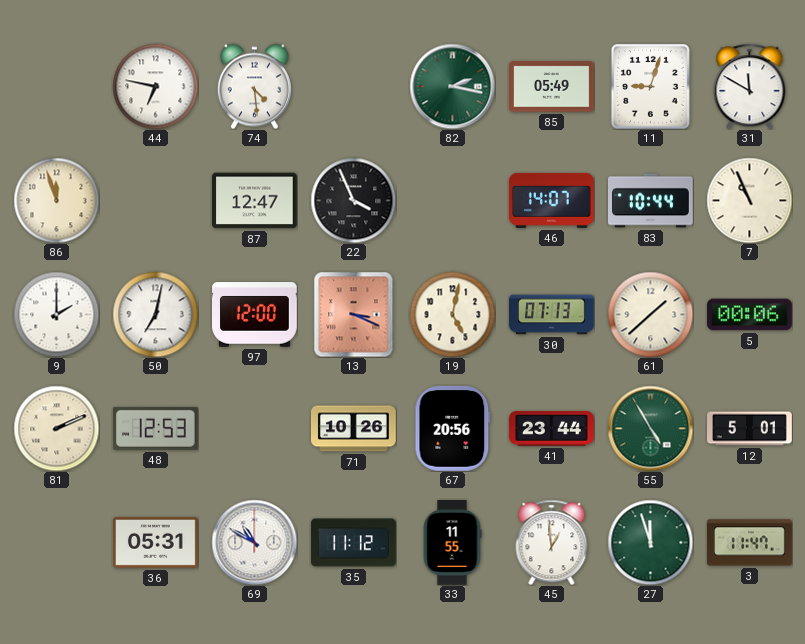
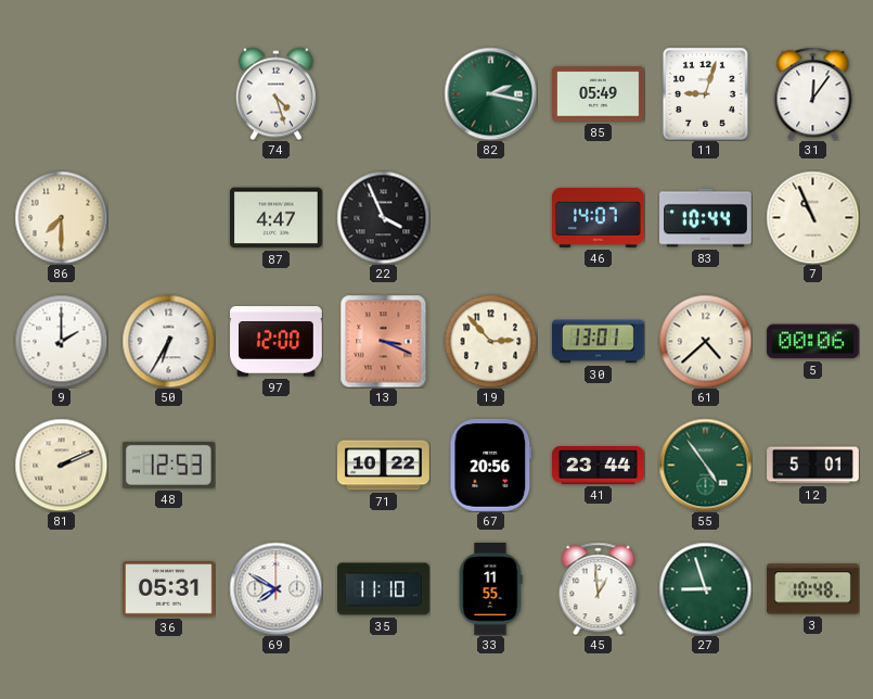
44: 6:47 -> none (155, 86)
74: 4:29 -> 4:27 (275, 93)
31: 11:50 -> 12:06 (813, 93)
86: 11:57 -> 7:30 (61, 217)
87: 12:47 -> 4:47 (277, 218)
50: 7:02 -> 6:35 (168, 341)
19: 5:02 -> 2:53 (490, 341)
30: 07:13 -> 13:01 (599, 342)
61: 1:38 -> 4:38 (705, 341)
71: 10:26 -> 10:22 (384, 466)
55: 4:55 -> 4:54 (705, 465)
69: 10:50 -> 7:50 (275, 588)
35: 11:12 -> 11:10 (384, 589)
27: 11:57 -> 8:57 (705, 588)
3: 11:47 -> 10:48 (813, 589)
